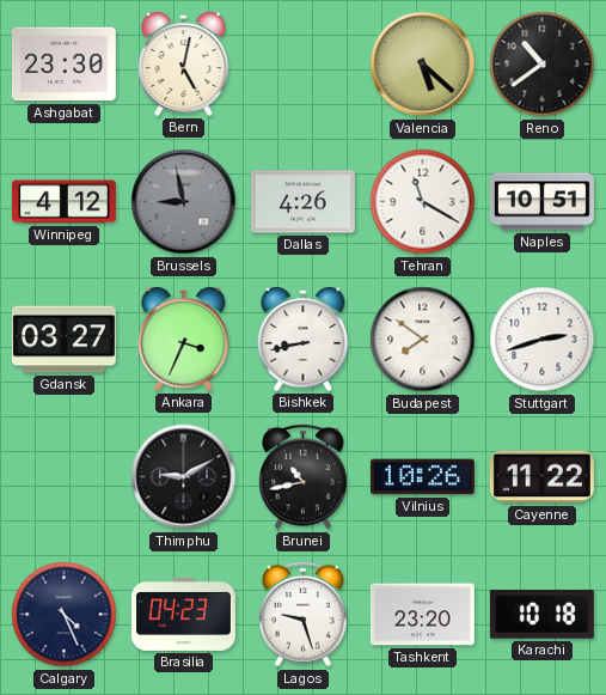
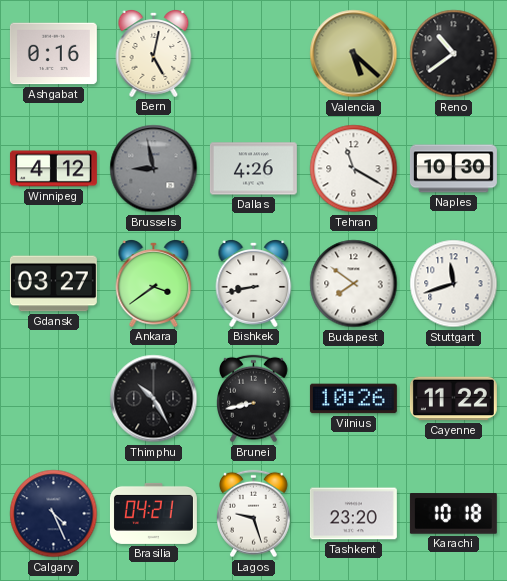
Ashgabat: 23:30 -> 0:16 (53, 54)
Naples: 10:51 -> 10:30 (453, 169)
Ankara: 3:34 -> 3:39 (154, 284)
Stuttgart: 2:42 -> 11:42 (454, 284)
Thimphu: 9:10 -> 10:25 (154, 399)
Brunei: 10:43 -> 8:43 (254, 399)
Brasilia: 04:23 -> 04:21 (153, 513)
